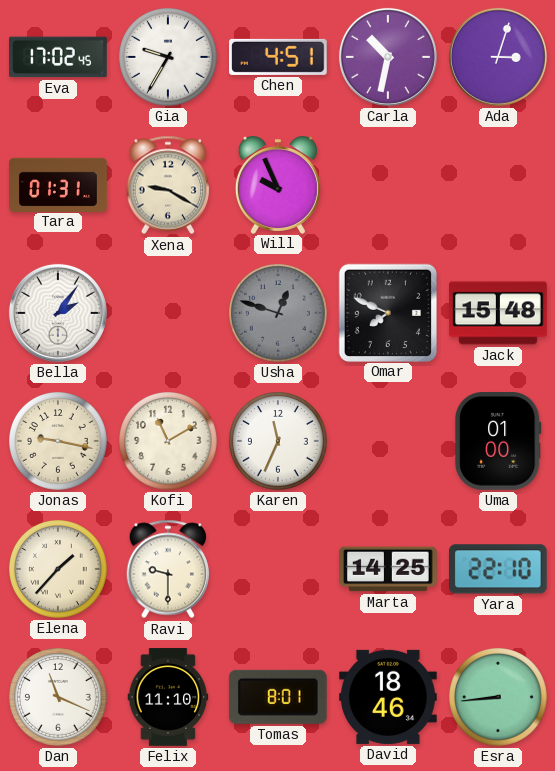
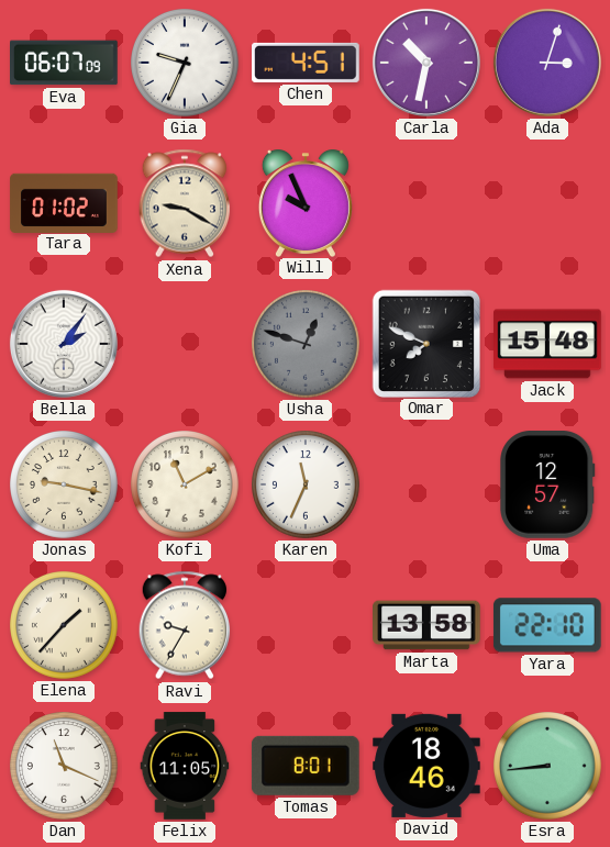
Eva: 17:02 -> 06:07 (65, 63)
Gia: 9:35 -> 9:34 (186, 64)
Tara: 01:31 -> 01:02 (64, 202)
Uma: 01:00 -> 12:57 (547, 486)
Ravi: 9:30 -> 9:35 (185, 625)
Marta: 14:25 -> 13:58 (426, 625)
Felix: 11:10 -> 11:05 (185, 766)
